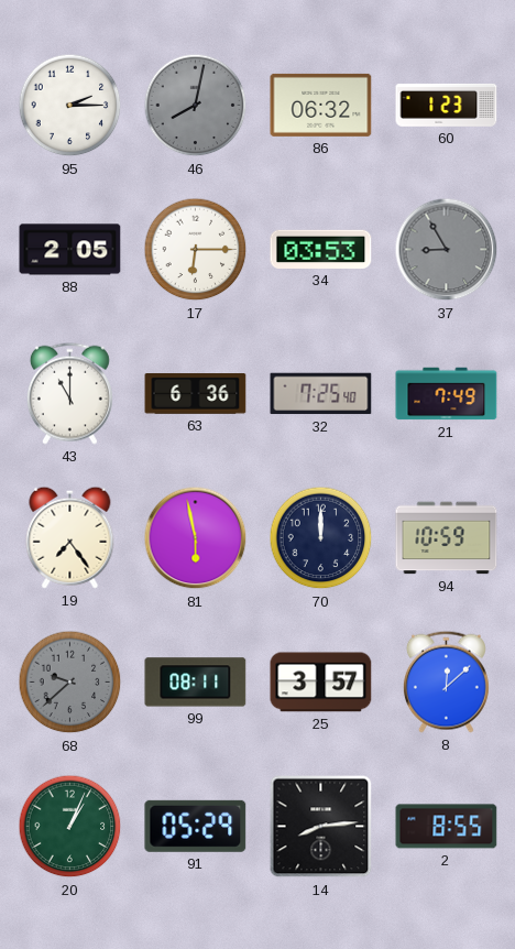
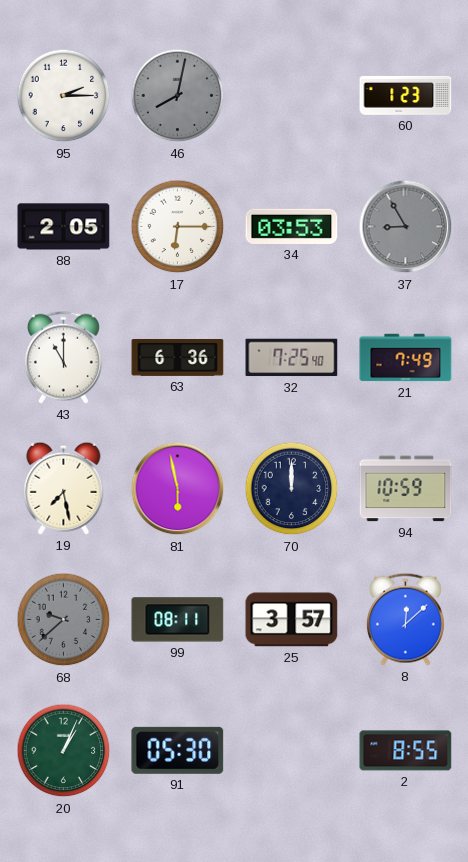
86: 06:32 -> none (321, 105)
19: 7:24 -> 7:28 (64, 488)
91: 05:29 -> 05:30 (178, 750)
14: 8:14 -> none (321, 827)
